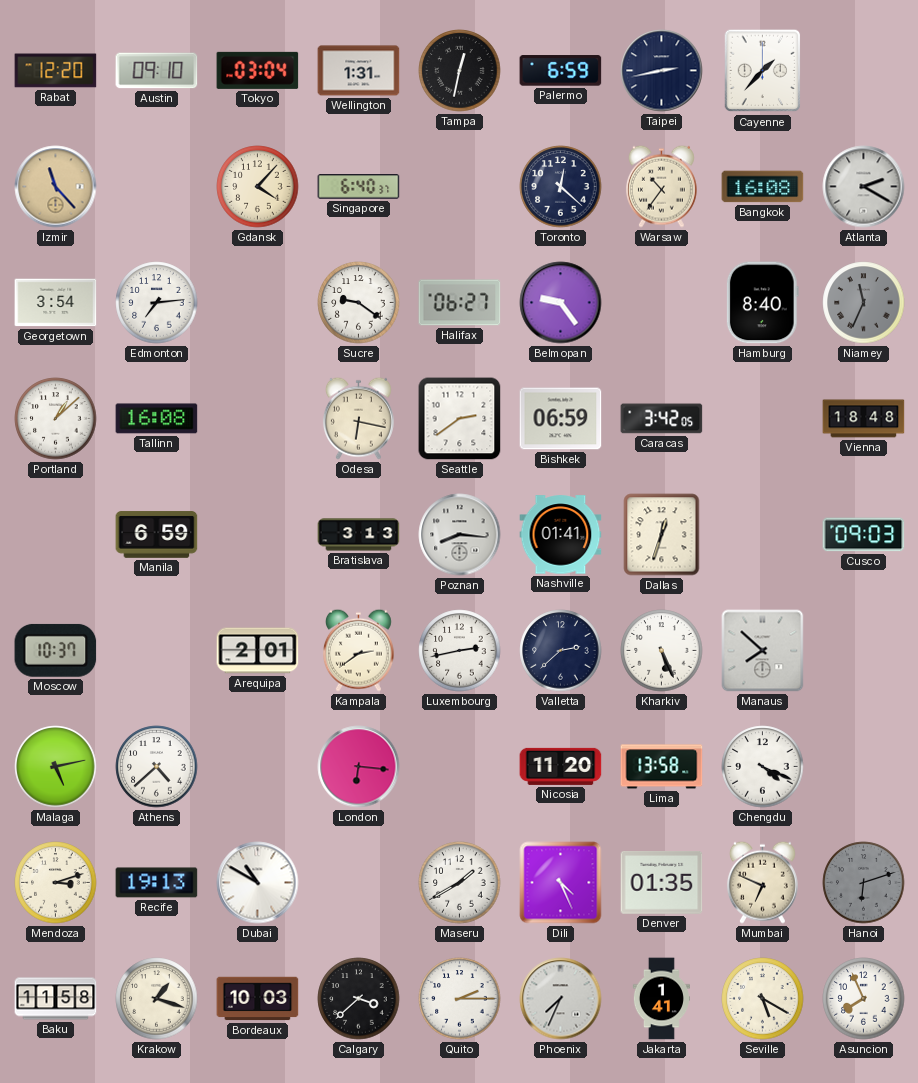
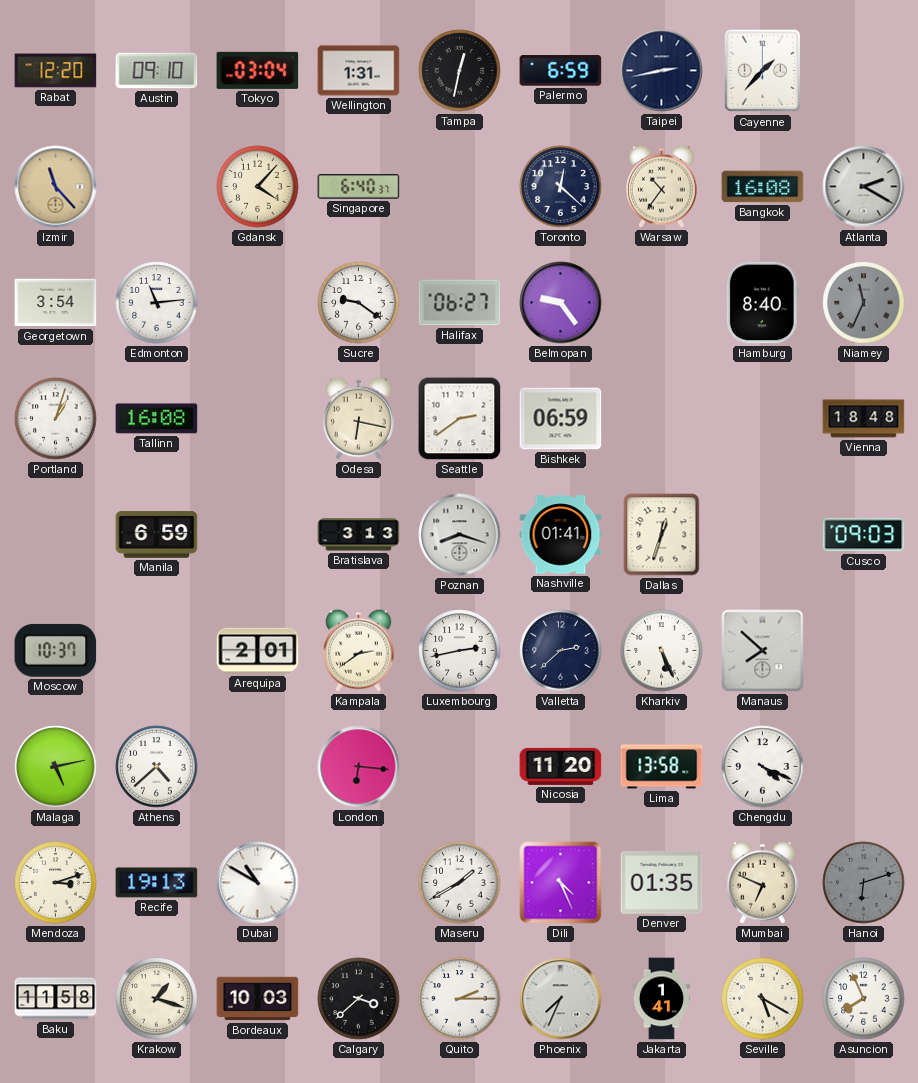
Edmonton: 7:14 -> 11:14 (157, 303)
Portland: 1:08 -> 1:03 (56, 419)
Caracas: 3:42 -> none (662, 419)
Poznan: 8:16 -> 8:18 (460, 535)
